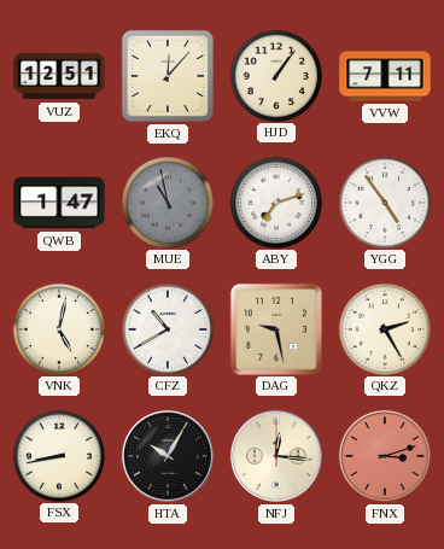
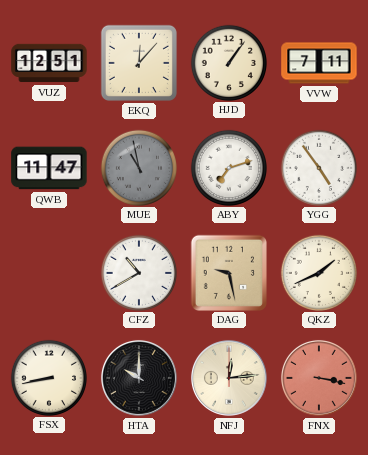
QWB: 1:47 -> 11:47 (49, 168)
VNK: 5:02 -> none (58, 328)
QKZ: 2:25 -> 1:41 (318, 272)
HTA: 10:05 -> 10:00 (139, 378)
NFJ: 12:16 -> 12:14 (229, 378)
FNX: 3:12 -> 3:17 (319, 378)
